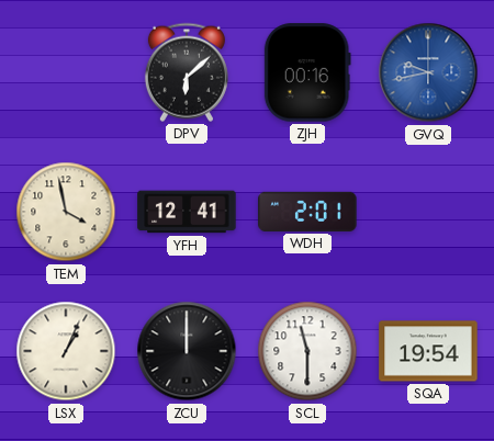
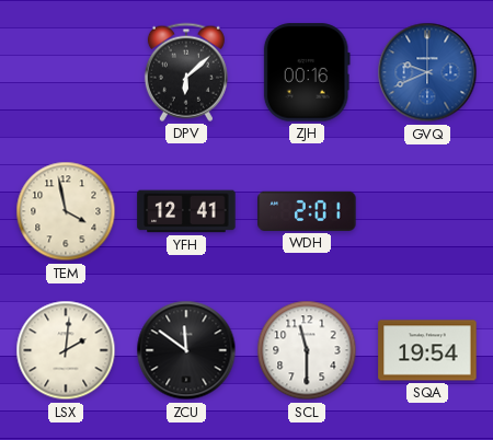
GVQ: 9:43 -> 9:41 (427, 72)
LSX: 1:04 -> 2:01 (66, 350)
ZCU: 12:00 -> 11:51 (186, 350)
